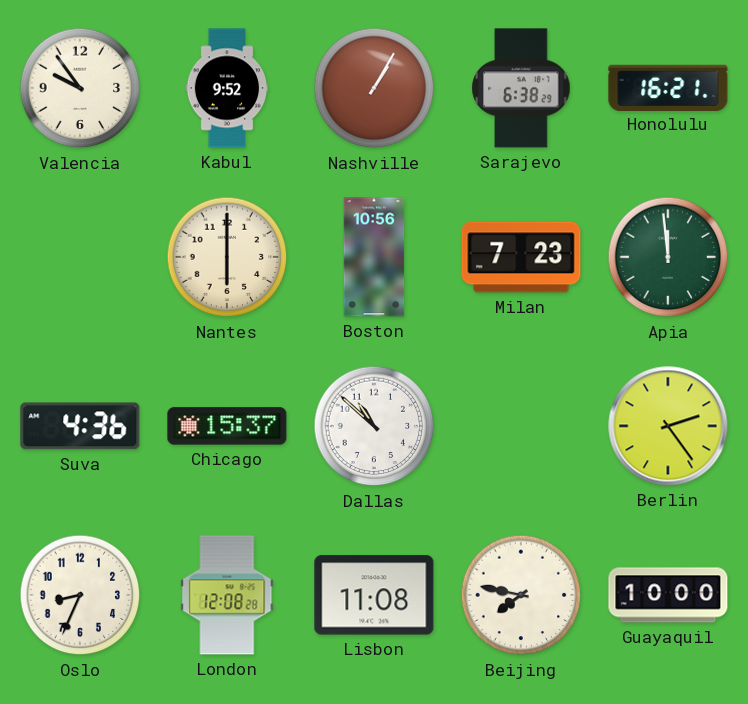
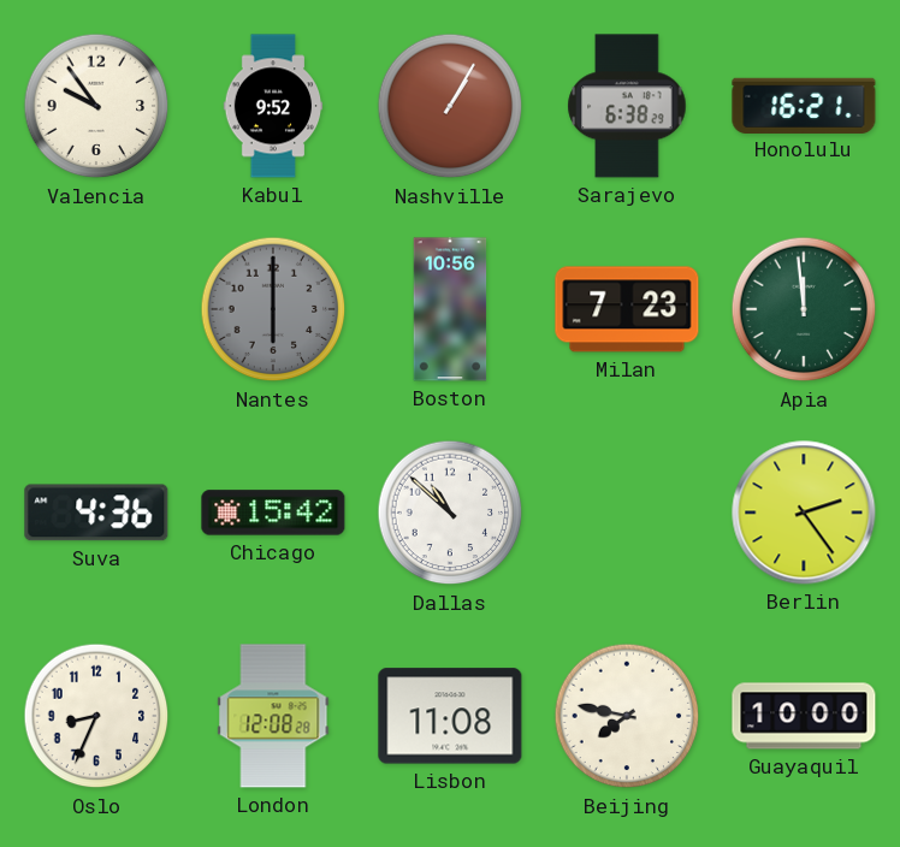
Nantes dial: cream -> grey (273, 309)
Chicago: 15:37 -> 15:42 (273, 513)
